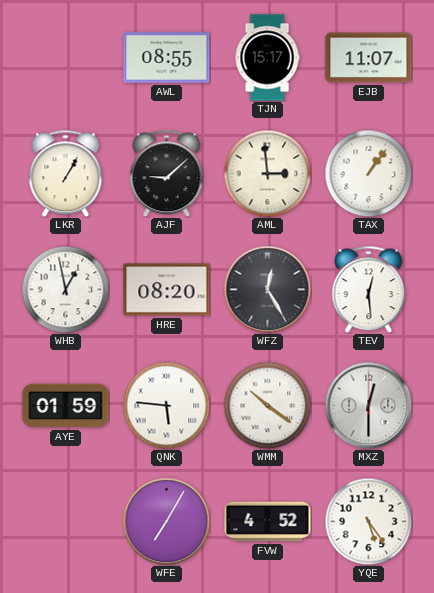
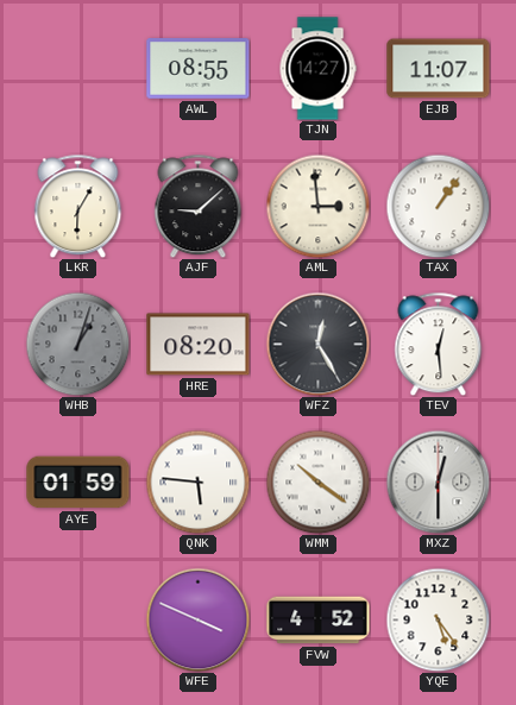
TJN: 15:17 -> 14:27 (317, 69)
LKR: 1:05 -> 6:05 (78, 206)
WHB: 12:58 -> 1:03 (77, 344)
WHB dial: white -> grey (77, 344)
WFE: 7:05 -> 3:49 (197, 619)
